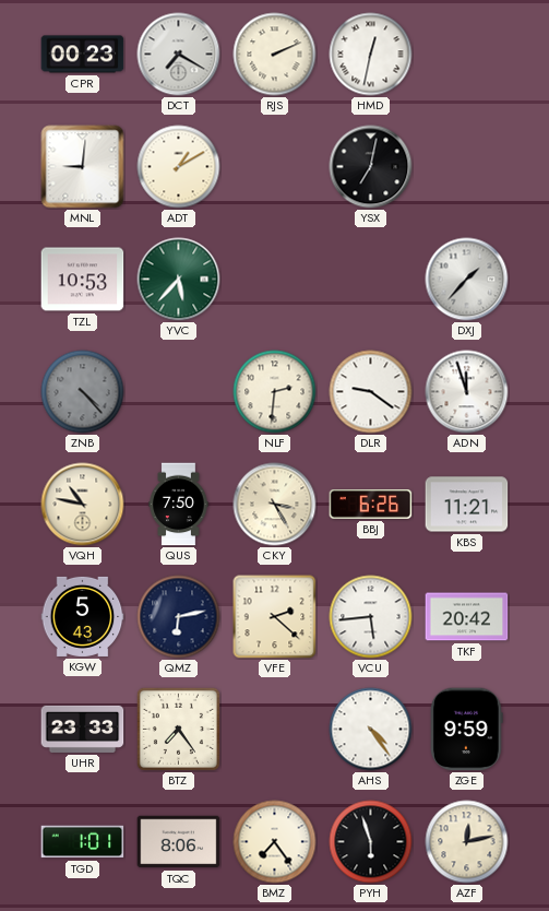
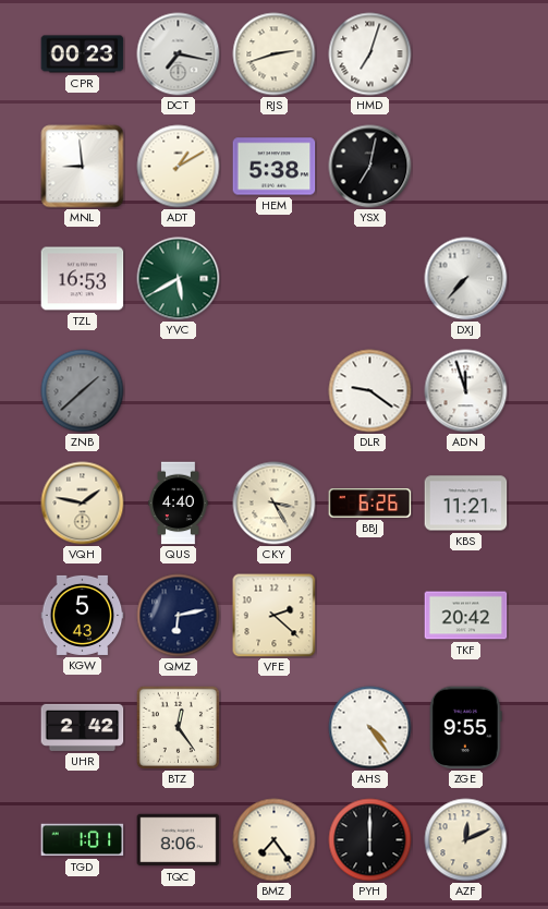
DCT: 7:20 -> 7:17 (179, 54)
RJS: 2:11 -> 2:42 (275, 54)
HMD: 12:32 -> 7:03 (370, 54)
MNL: 9:01 -> 8:59 (83, 167)
HEM: none -> 5:38 (275, 167)
TZL: 10:53 -> 16:53 (83, 279)
YVC: 5:37 -> 5:40 (179, 279)
DXJ: 1:37 -> 7:37 (466, 279)
ZNB: 4:23 -> 1:38 (83, 391)
NLF: 2:31 -> none (275, 392)
VQH: 10:47 -> 1:47 (83, 504)
QUS: 7:50 -> 4:40 (179, 504)
VCU: 5:44 -> none (371, 617)
UHR: 23:33 -> 2:42 (83, 727)
BTZ: 7:24 -> 12:24 (178, 727)
ZGE: 9:59 -> 9:55 (466, 728)
PYH: 5:57 -> 6:00 (370, 840)
AZF: 12:13 -> 12:11 (466, 840)
